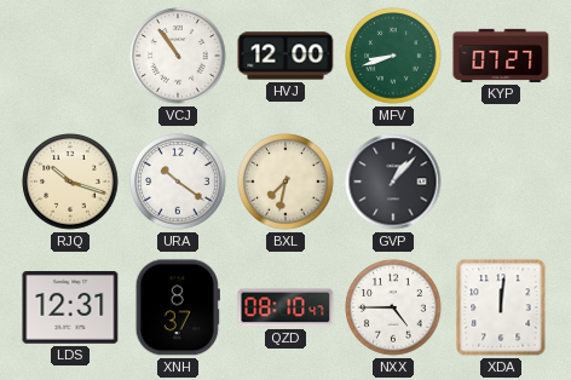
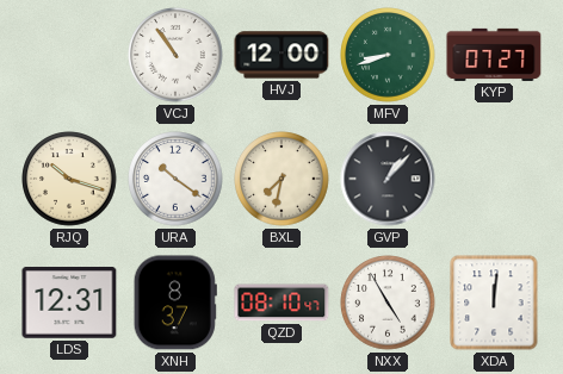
NXX: 4:45 -> 4:55 (388, 303)
